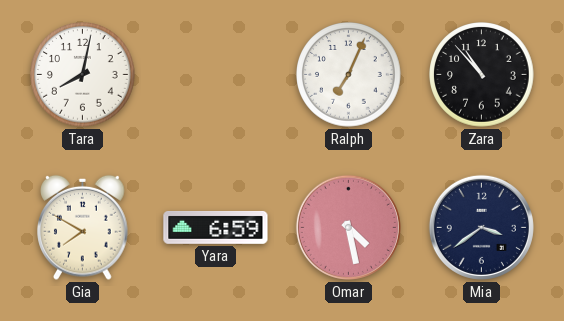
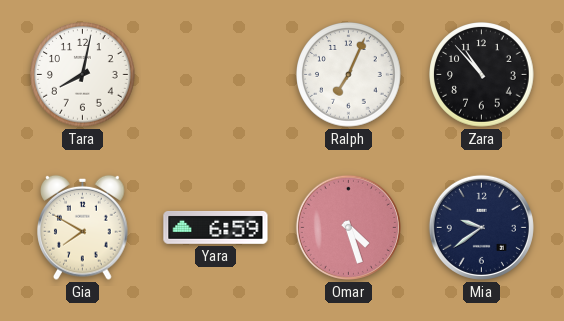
Omar: 4:28 -> 4:27 (348, 227)
Mia: 3:39 -> 9:39 (481, 227)
